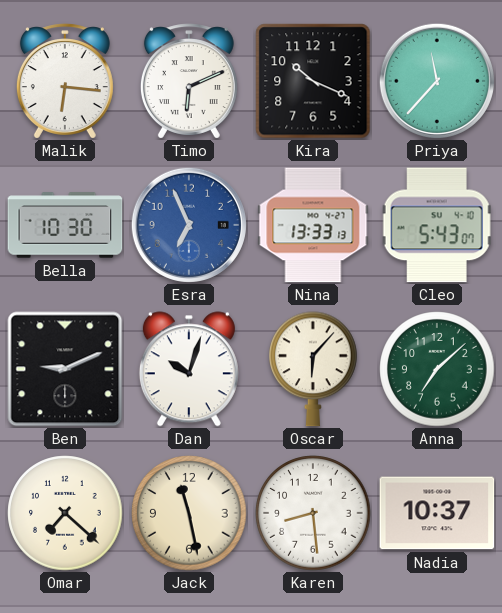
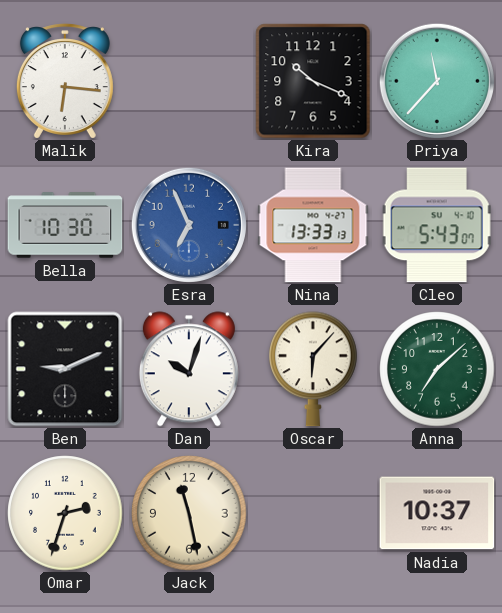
Timo: 6:11 -> none (189, 81)
Omar: 7:22 -> 2:33 (65, 513)
Karen: 8:29 -> none (313, 513)
